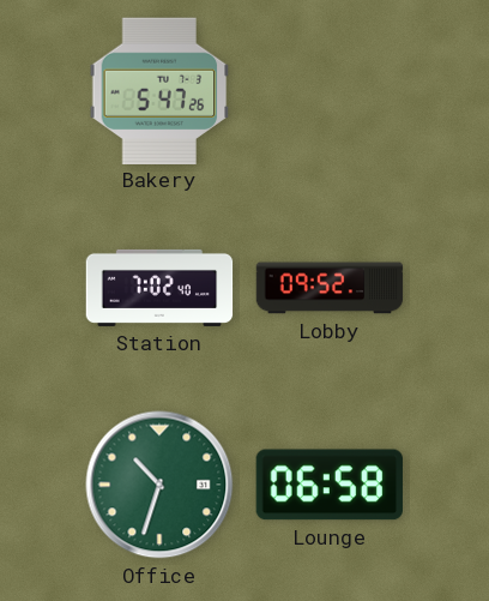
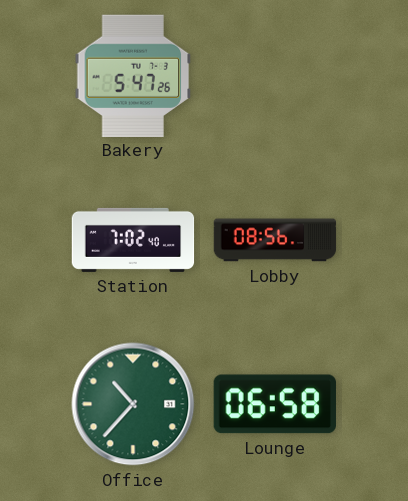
Lobby: 09:52 -> 08:56 (275, 240)
Office: 10:33 -> 10:37 (133, 404)
